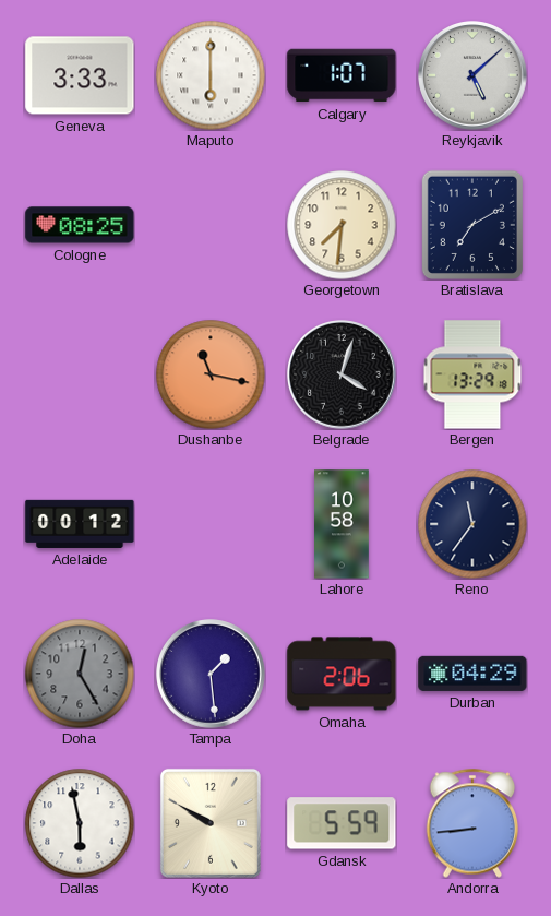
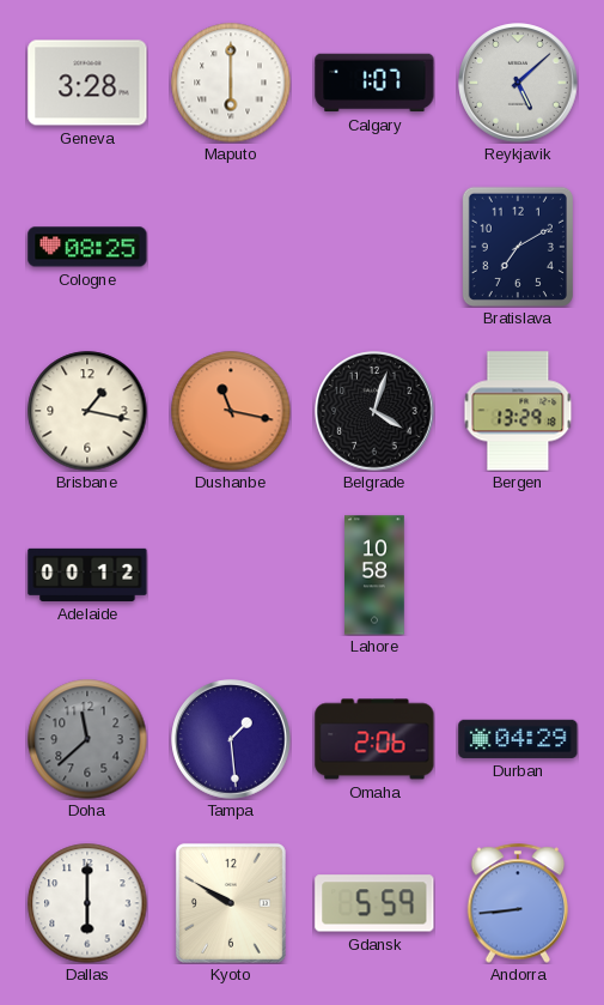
Geneva: 3:33 -> 3:28 (87, 83)
Georgetown: 7:31 -> none (342, 225)
Brisbane: none -> 1:17 (87, 411)
Reno: 11:36 -> none (472, 524)
Doha: 12:25 -> 11:38 (87, 739)
Dallas: 5:58 -> 6:00 (87, 903)
